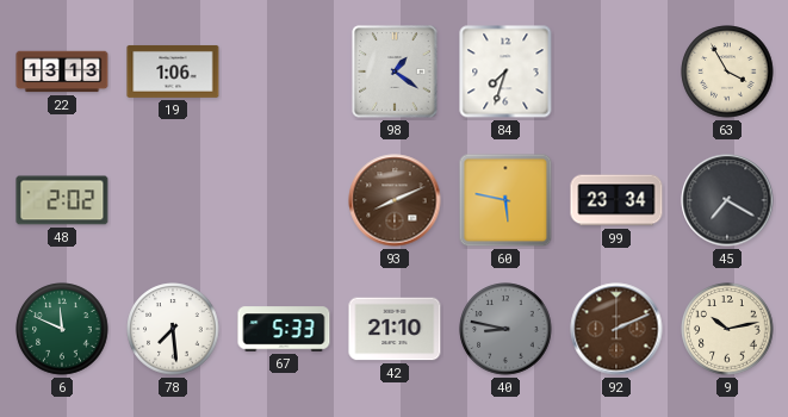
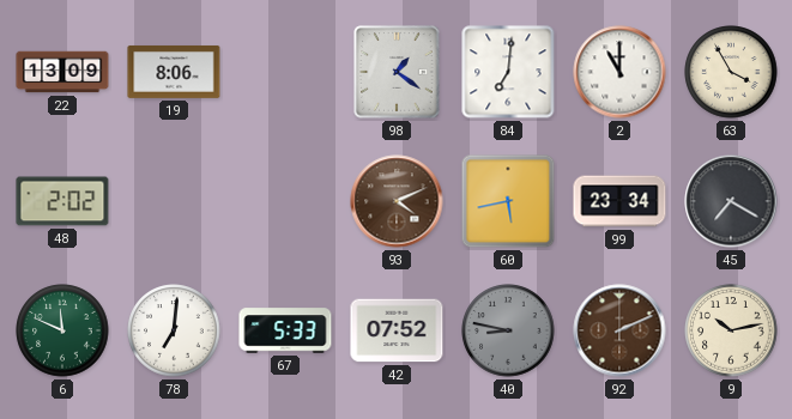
22: 13:13 -> 13:09 (62, 72)
19: 1:06 -> 8:06 (174, 72)
84: 7:33 -> 7:01 (508, 72)
2: none -> 11:00 (619, 72)
93: 8:11 -> 4:11 (397, 201)
60: 5:47 -> 5:43 (508, 201)
78: 7:29 -> 7:01 (174, 330)
42: 21:10 -> 07:52 (397, 330)
